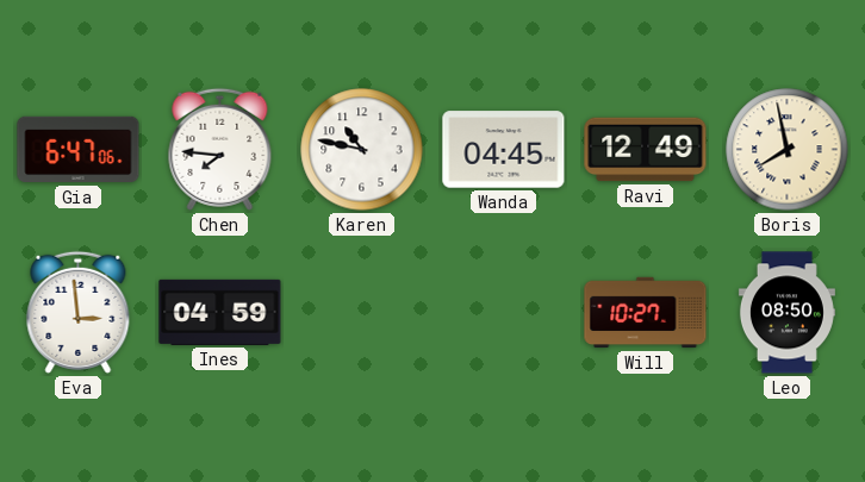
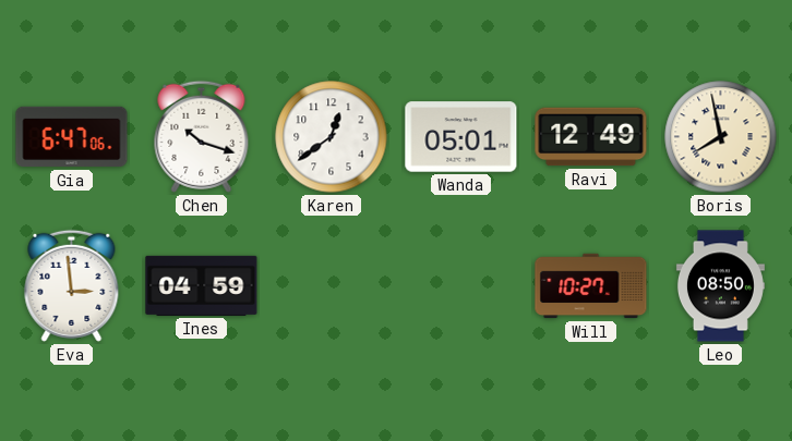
Chen: 7:46 -> 10:18 (202, 136)
Karen: 10:47 -> 12:39 (332, 137)
Wanda: 04:45 -> 05:01 (461, 137)
